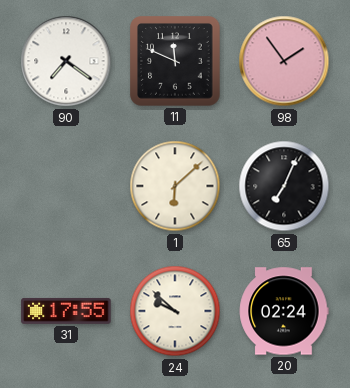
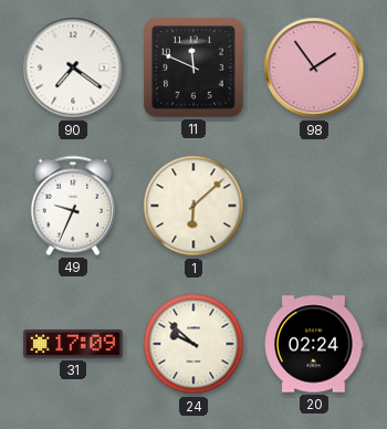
49: none -> 9:34 (73, 206)
65: 7:04 -> none (284, 186)
31: 17:55 -> 17:09 (73, 344)
